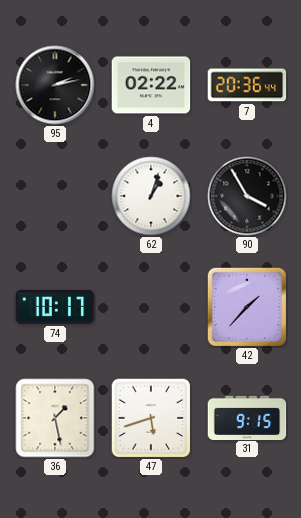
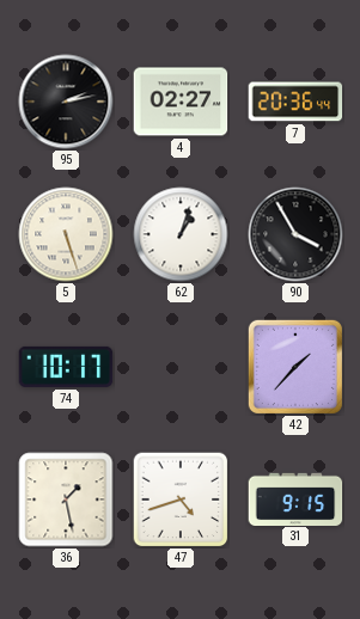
4: 02:22 -> 02:27 (181, 102)
5: none -> 5:27 (66, 234)
47: 5:42 -> 4:42 (181, 500)
